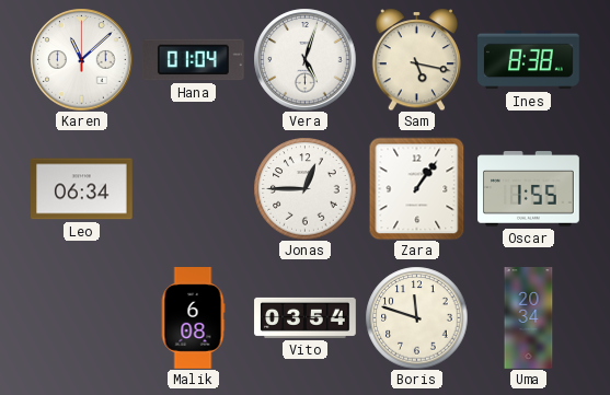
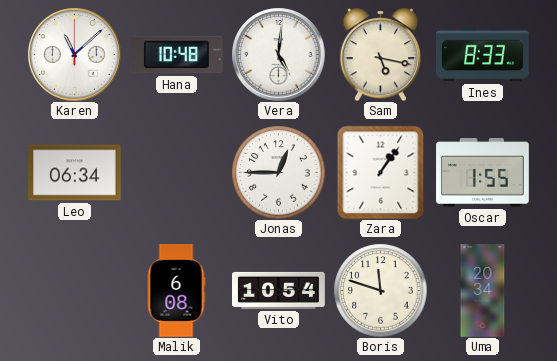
Hana: 01:04 -> 10:48 (176, 55)
Vera: 5:03 -> 5:01 (278, 54)
Ines: 8:38 -> 8:33 (483, 55)
Vito: 03:54 -> 10:54 (279, 290)
